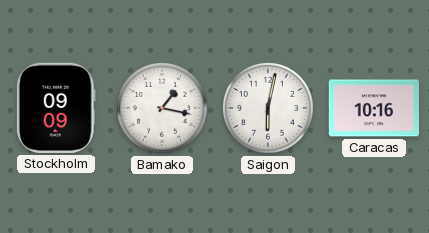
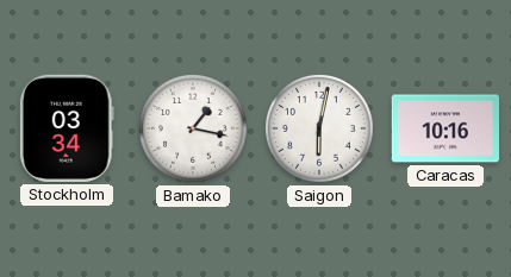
Stockholm: 09:09 -> 03:34 (67, 128)
